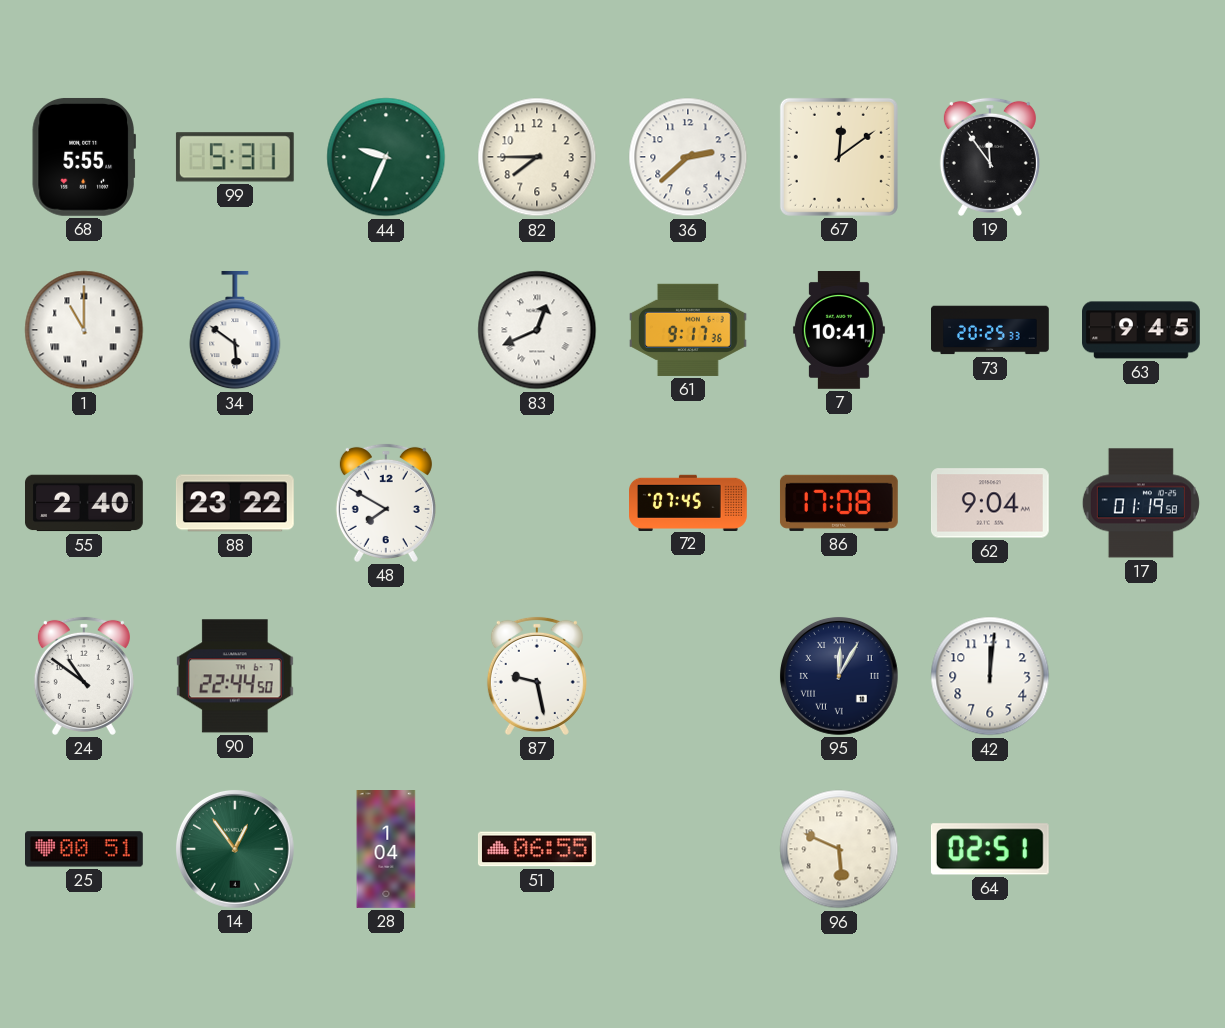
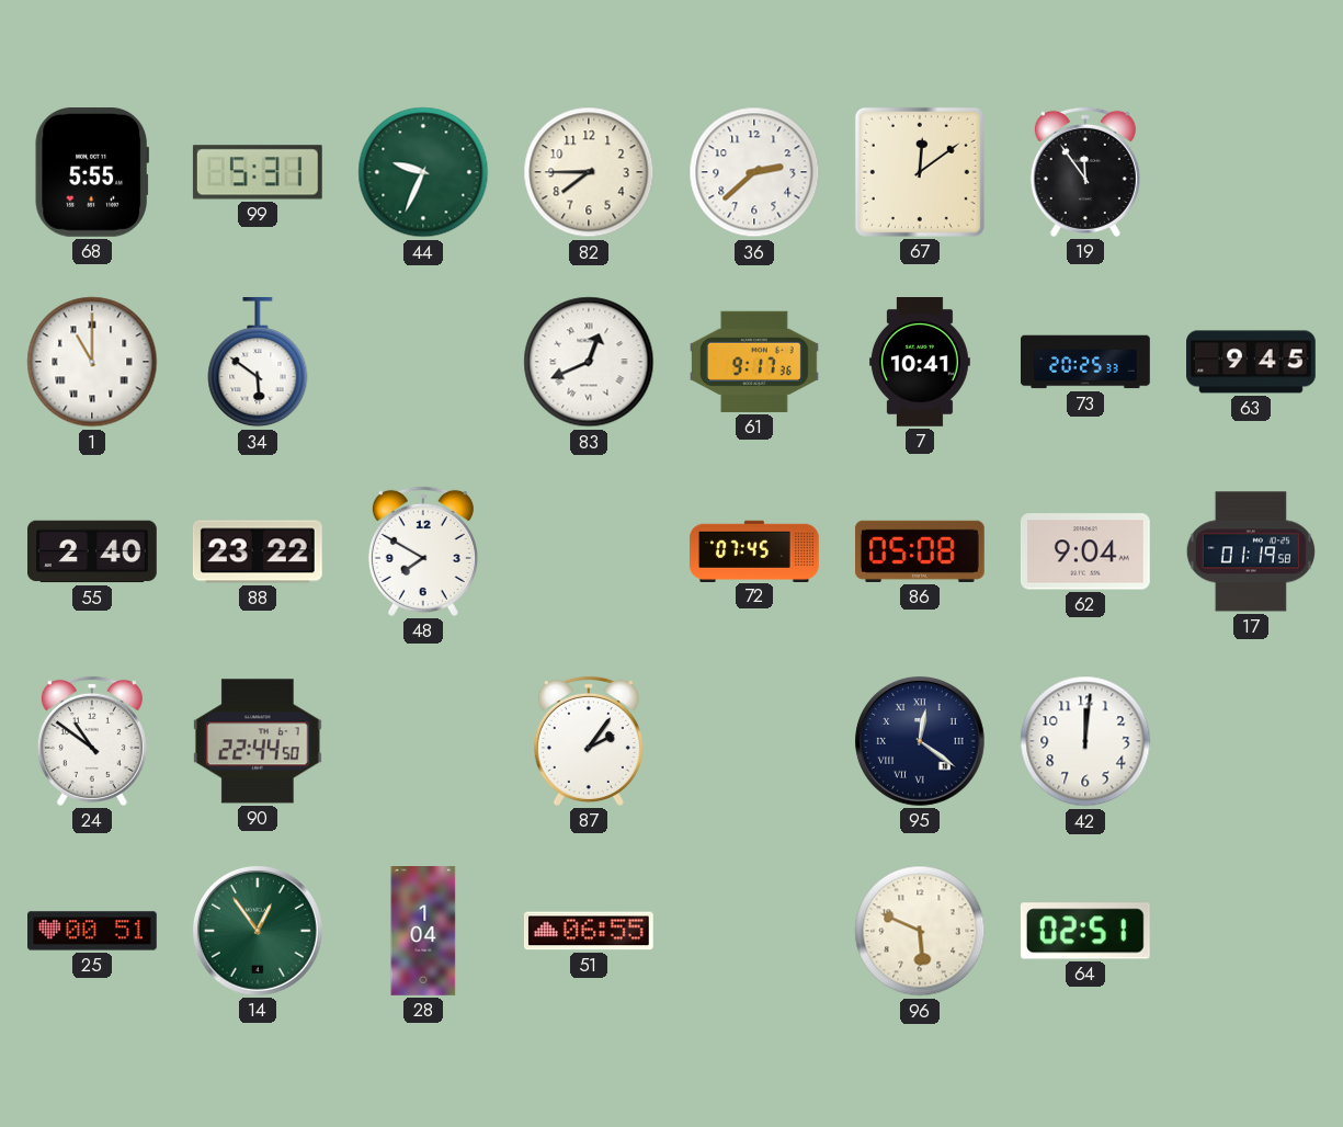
86: 17:08 -> 05:08 (920, 551)
87: 9:28 -> 2:06 (589, 741)
95: 12:05 -> 12:21 (920, 741)
